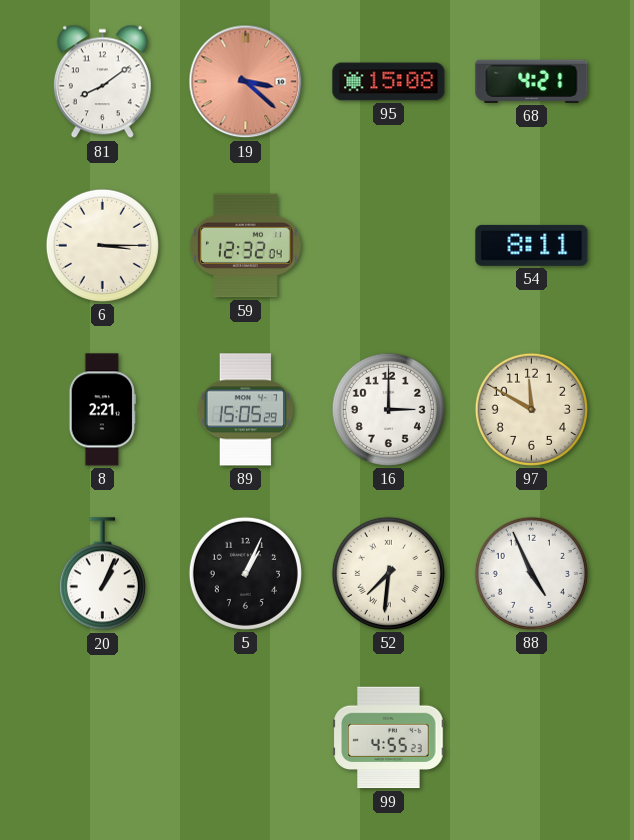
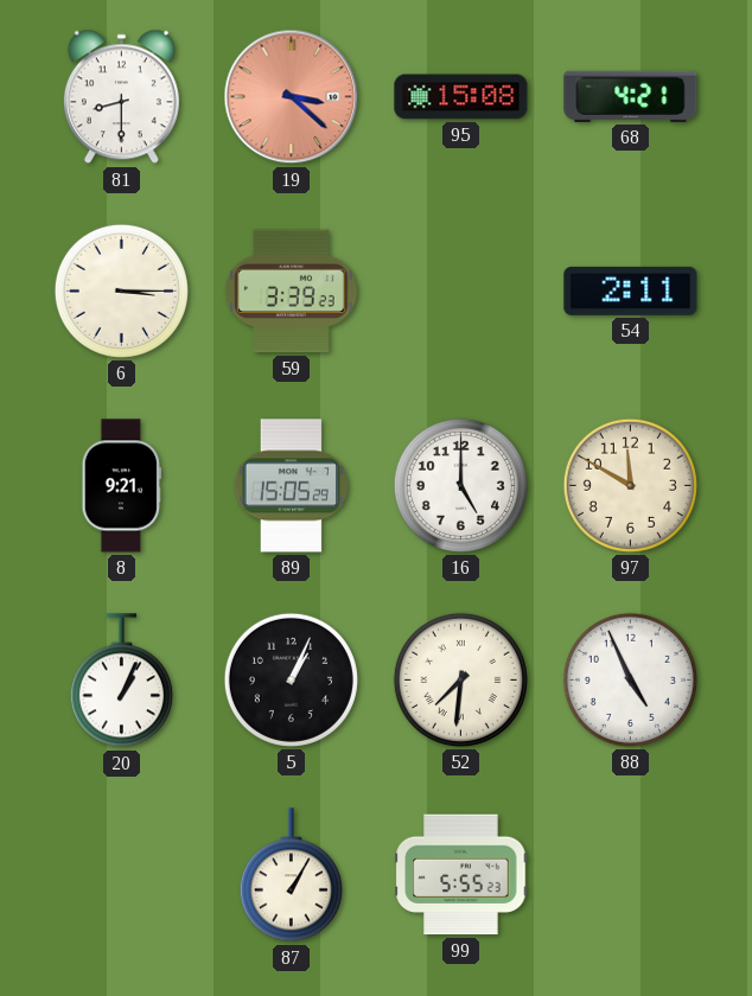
81: 8:09 -> 8:30 (121, 97)
59: 12:32 -> 3:39 (292, 292)
54: 8:11 -> 2:11 (631, 290)
8: 2:21 -> 9:21 (121, 486)
16: 3:00 -> 5:00 (460, 485)
87: none -> 1:05 (291, 875)
99: 4:55 -> 5:55 (461, 875)
